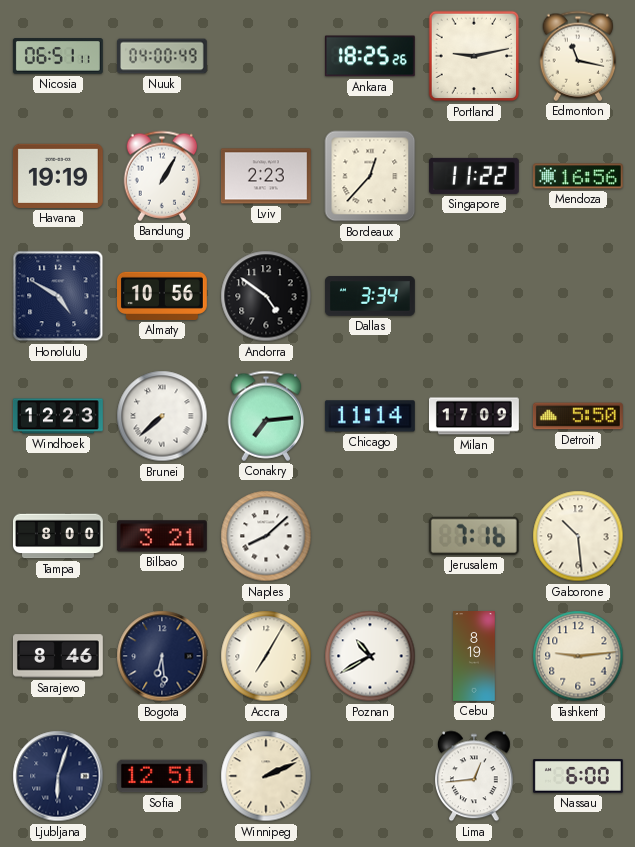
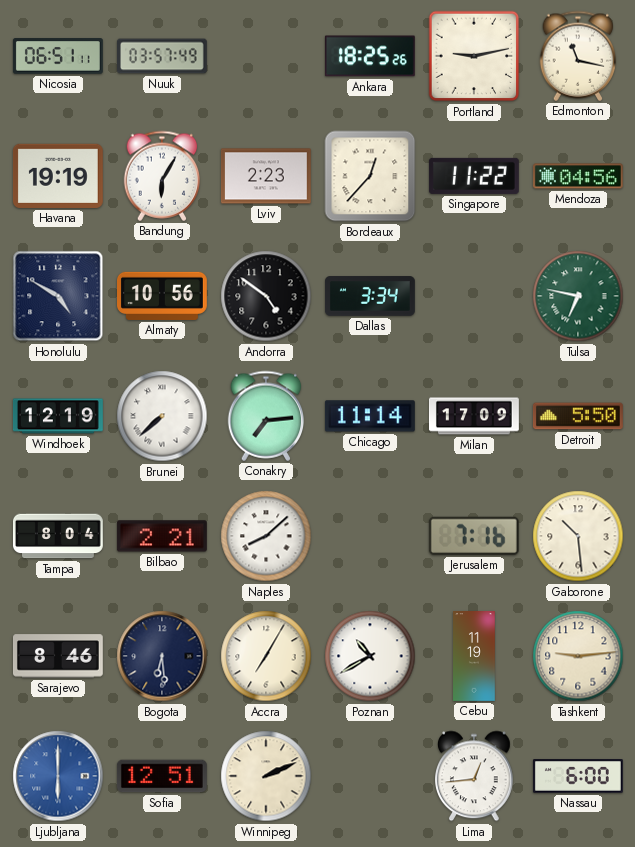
Nuuk: 04:00 -> 03:57 (163, 56)
Bandung: 1:05 -> 6:05 (162, 176)
Mendoza: 16:56 -> 04:56 (578, 176)
Tulsa: none -> 6:47 (578, 296)
Windhoek: 12:23 -> 12:19 (58, 416)
Tampa: 8:00 -> 8:04 (58, 536)
Bilbao: 3:21 -> 2:21 (162, 536)
Cebu: 8:19 -> 11:19 (474, 657)
Ljubljana: 6:03 -> 6:00 (58, 776)
Ljubljana dial: navy -> blue (58, 776)
